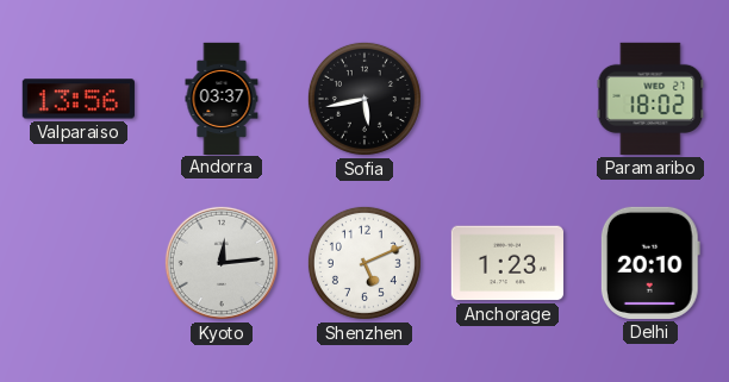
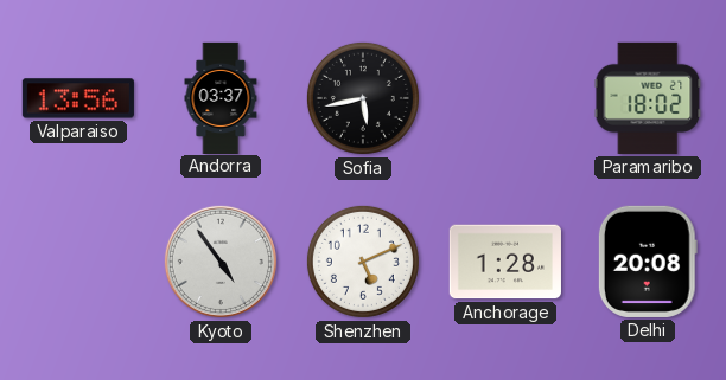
Kyoto: 12:14 -> 4:54 (221, 262)
Anchorage: 1:23 -> 1:28 (505, 262)
Delhi: 20:10 -> 20:08 (648, 262)
